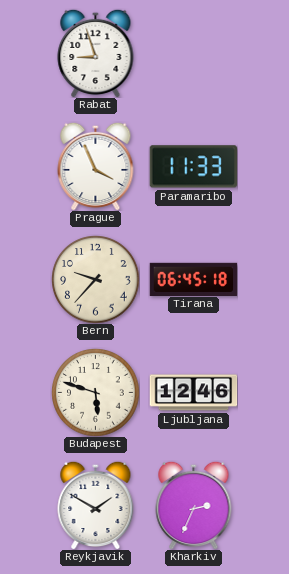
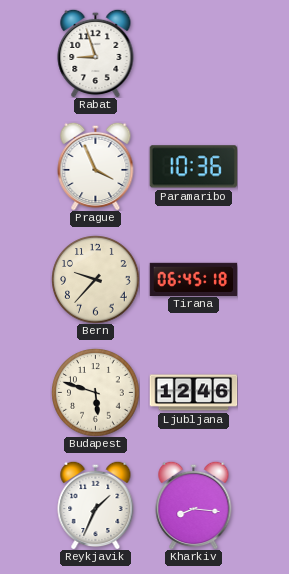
Paramaribo: 11:33 -> 10:36 (193, 167)
Reykjavik: 1:50 -> 1:34 (96, 505)
Kharkiv: 2:34 -> 8:16 (194, 505)
